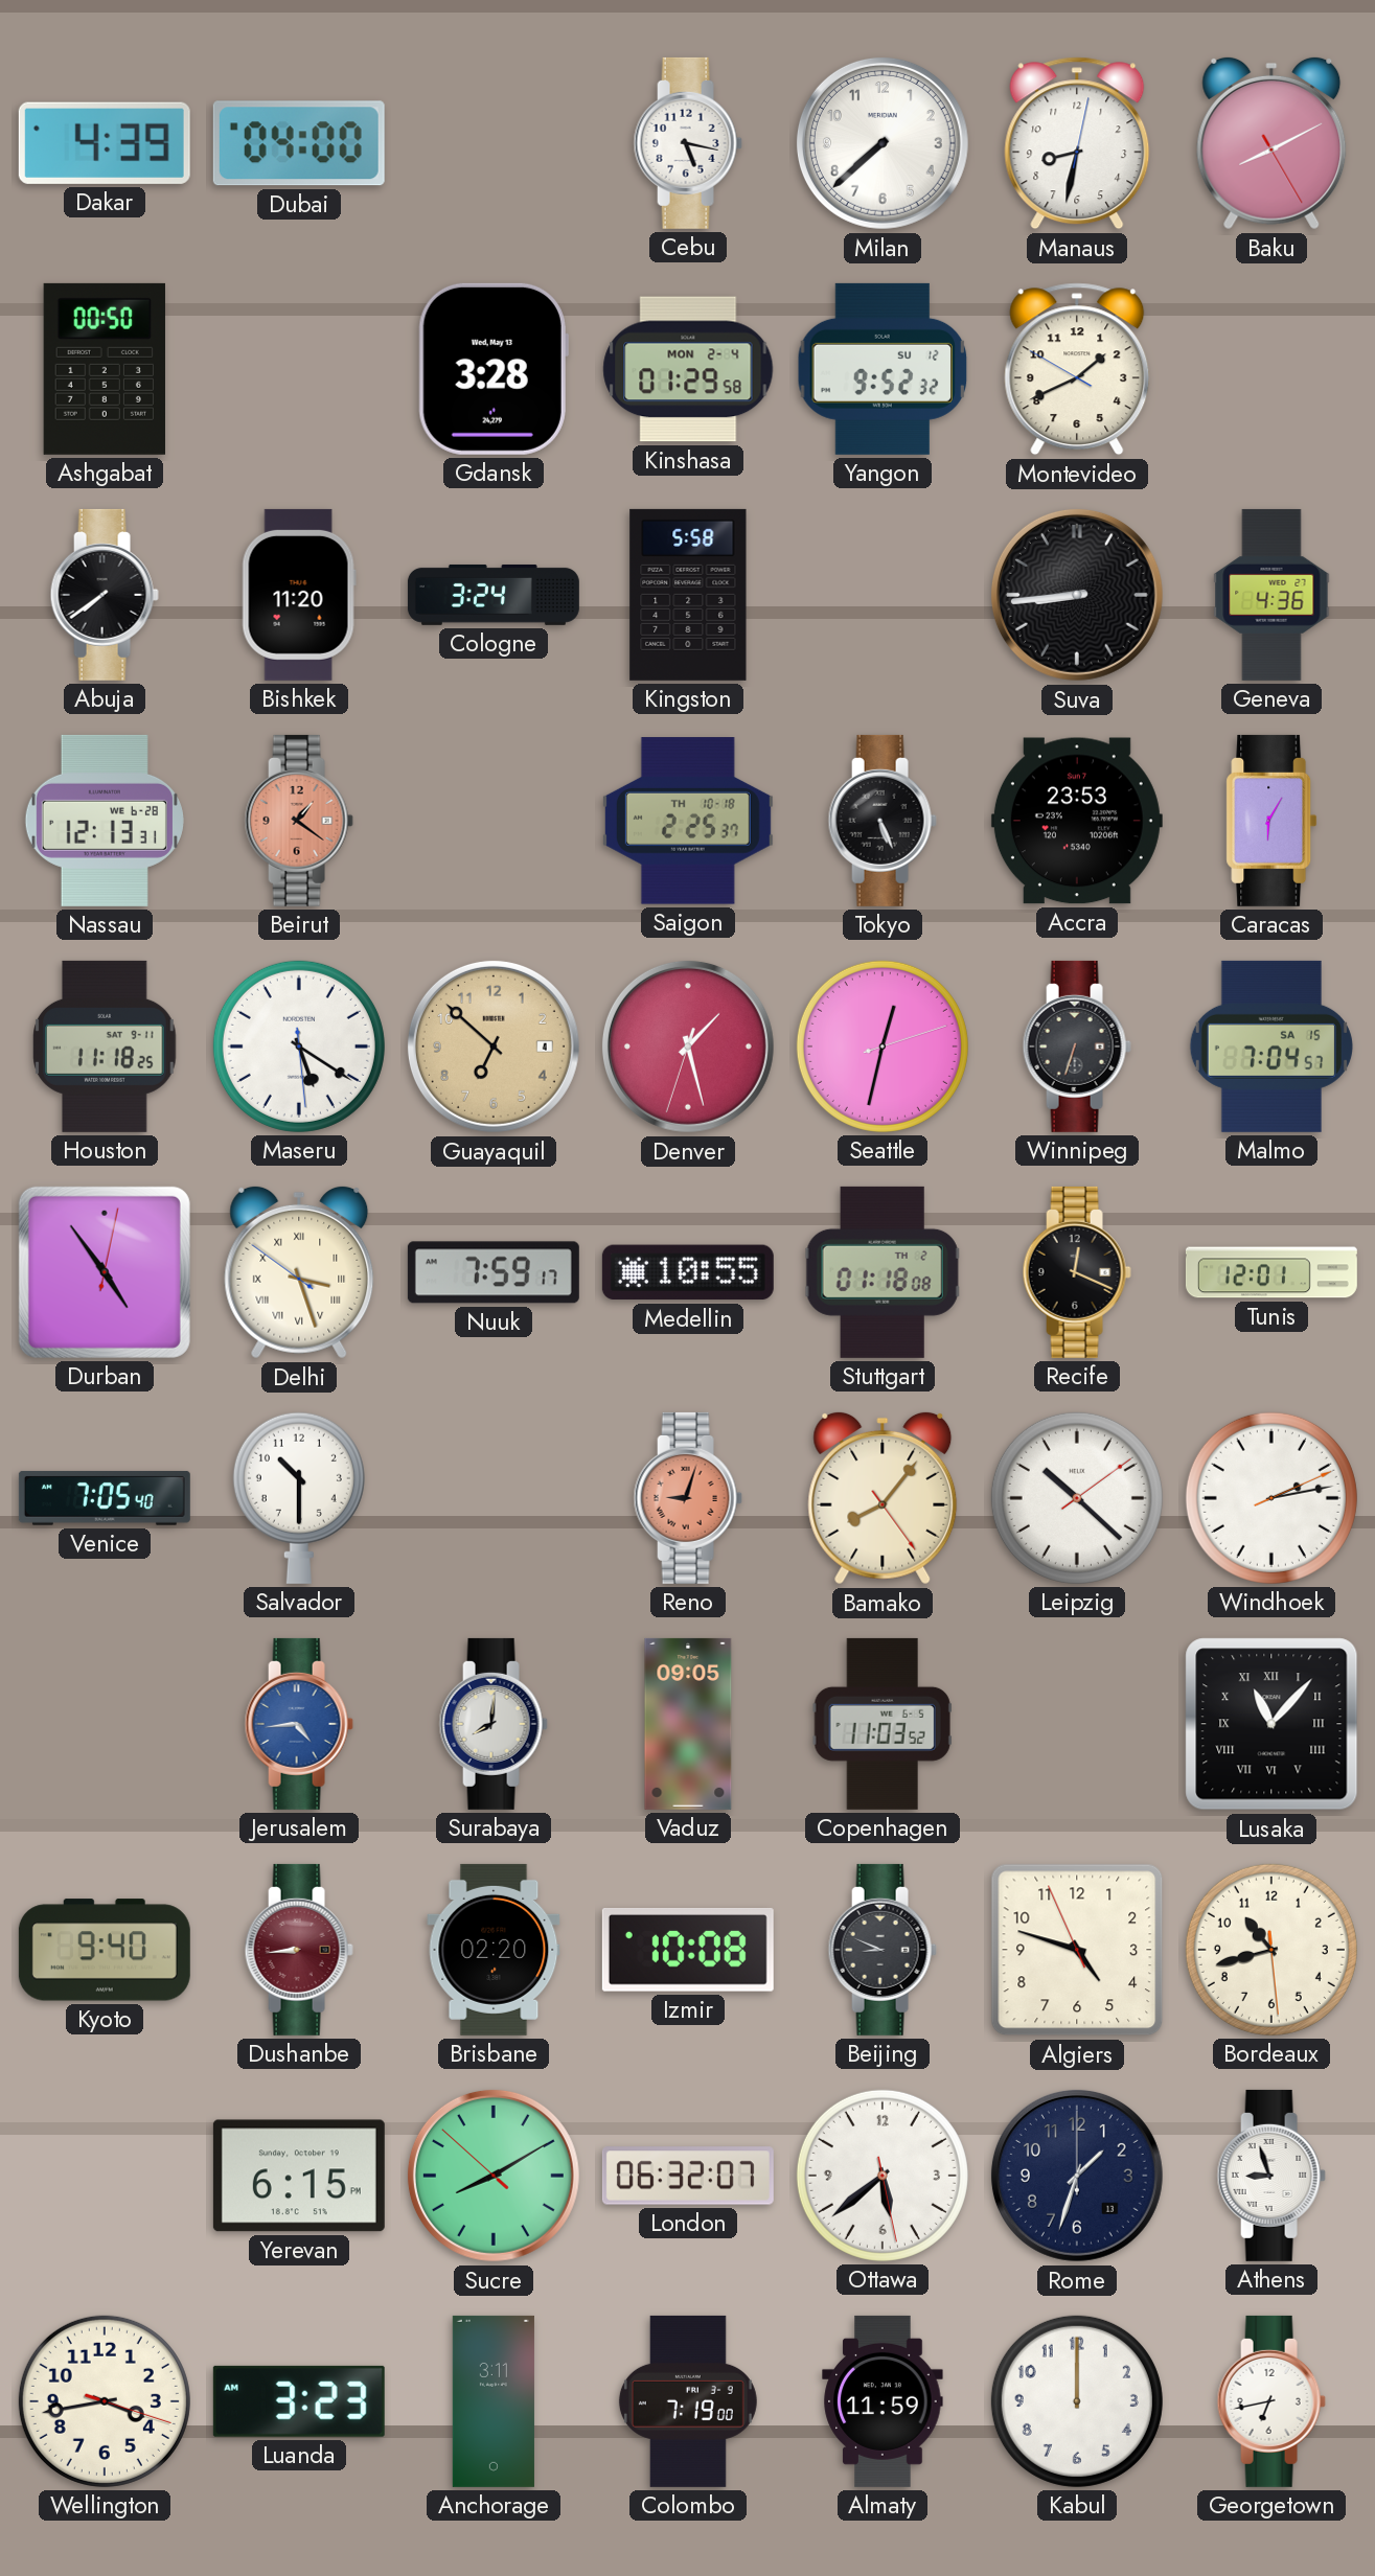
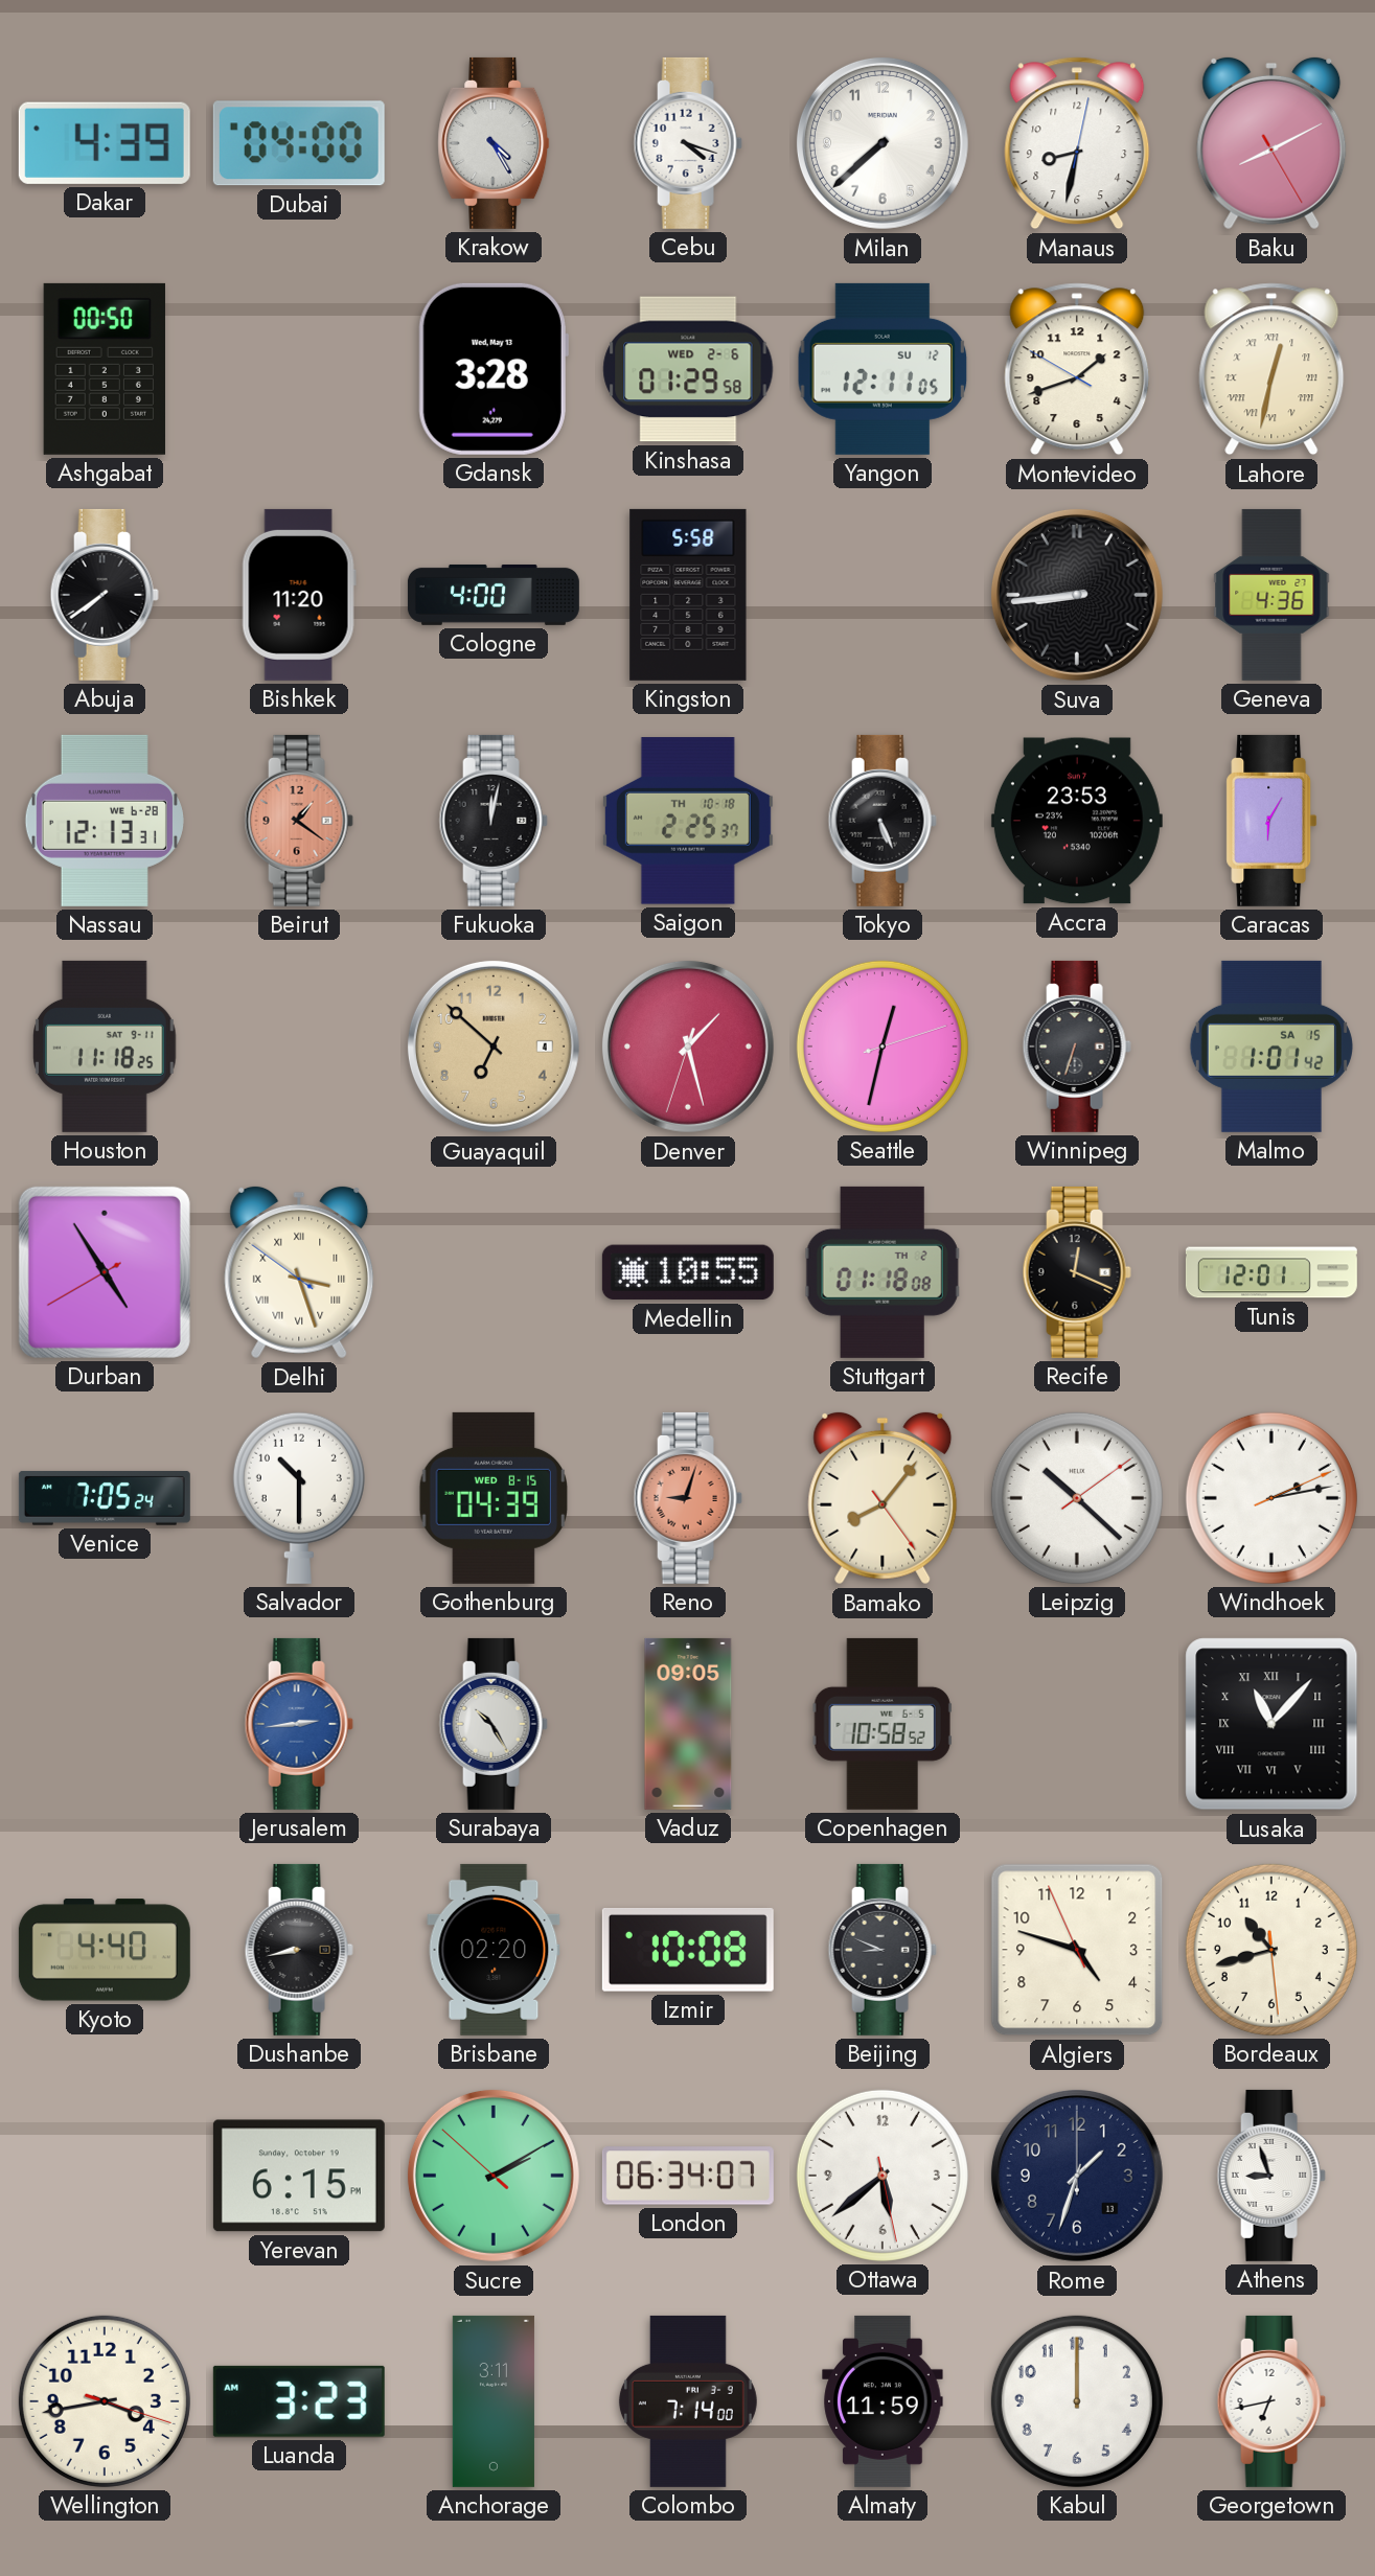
Krakow: none -> 4:25 (494, 143)
Cebu: 5:17 -> 4:18 (688, 143)
Kinshasa date: MON 2-4 -> WED 2-6 (688, 369)
Yangon: 9:52 -> 12:11 (883, 369)
Montevideo: 1:40 -> 1:41 (1077, 369)
Lahore: none -> 12:32 (1271, 369)
Cologne: 3:24 -> 4:00 (494, 595)
Fukuoka: none -> 12:02 (494, 821)
Maseru: 5:20 -> none (299, 1046)
Malmo: 7:04 -> 1:01 (1271, 1046)
Durban: 4:54:02 -> 4:54:40 (105, 1272)
Nuuk: 7:59 -> none (494, 1272)
Venice: 7:05:40 -> 7:05:24 (105, 1498)
Gothenburg: none -> 04:39 (492, 1498)
Jerusalem: 4:44 -> 2:44 (299, 1724)
Surabaya: 8:01 -> 10:25 (494, 1724)
Copenhagen: 11:03 -> 10:58 (883, 1724)
Kyoto: 9:40 -> 4:40 (105, 1950)
Dushanbe: 8:44 -> 8:43 (299, 1950)
Dushanbe dial: burgundy -> black (299, 1950)
Sucre: 8:09 -> 2:09 (494, 2176)
London: 06:32 -> 06:34 (688, 2176)
Colombo: 7:19 -> 7:14 (688, 2401)
